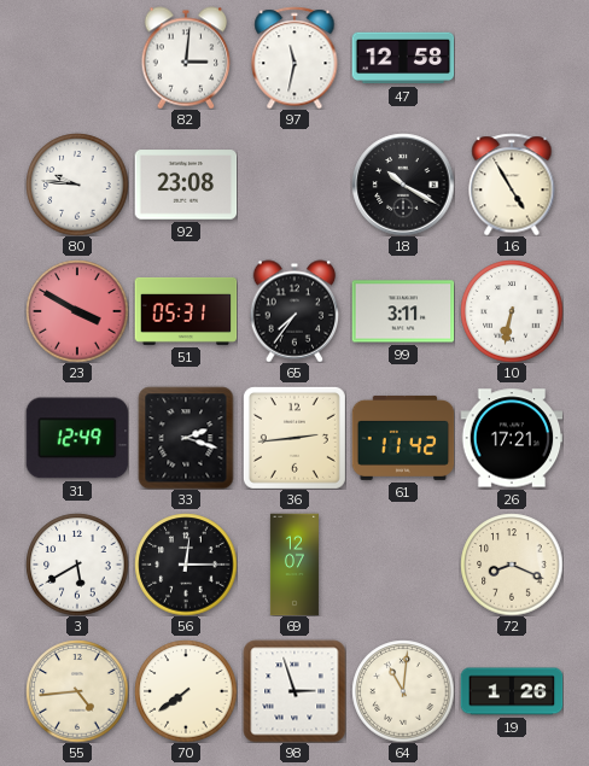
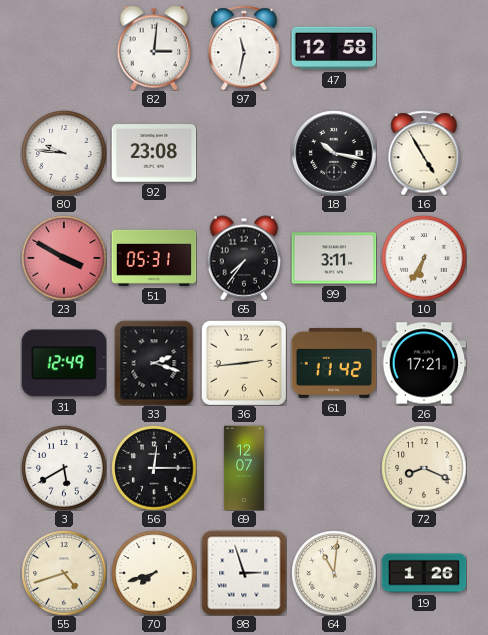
18: 10:20 -> 10:17 (334, 153)
10: 6:32 -> 6:35 (424, 258)
55: 4:44 -> 4:42 (64, 573)
70: 7:39 -> 7:42 (154, 573)
